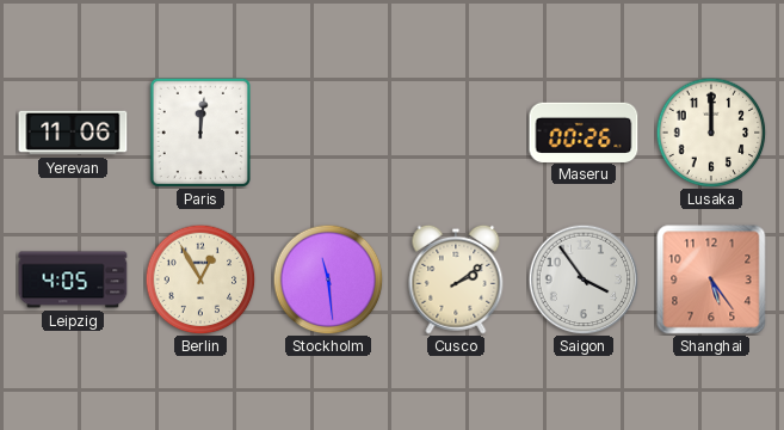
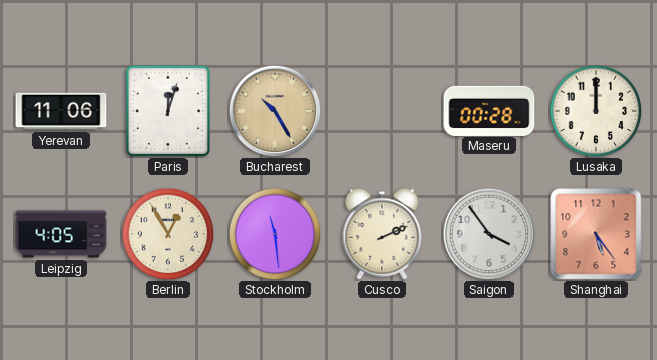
Paris: 12:01 -> 12:03 (168, 111)
Bucharest: none -> 10:25 (275, 111)
Maseru: 00:26 -> 00:28 (489, 110)
Cusco: 2:09 -> 2:11 (382, 234)
